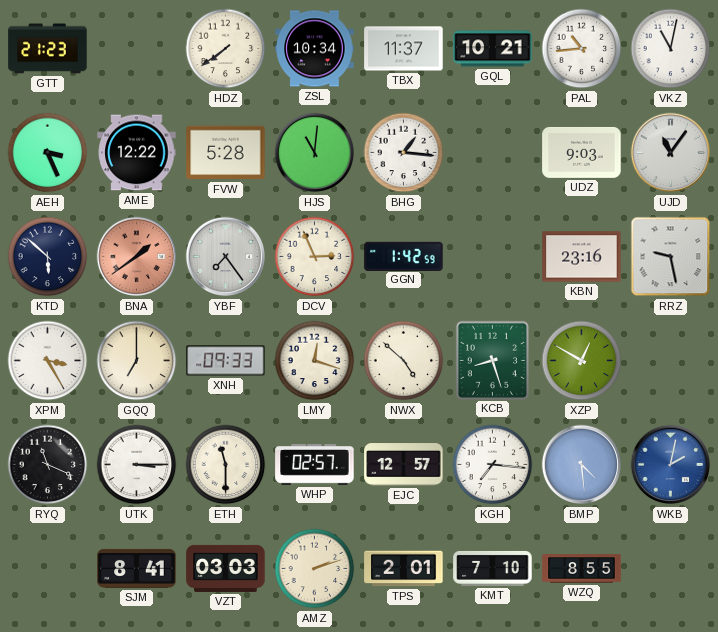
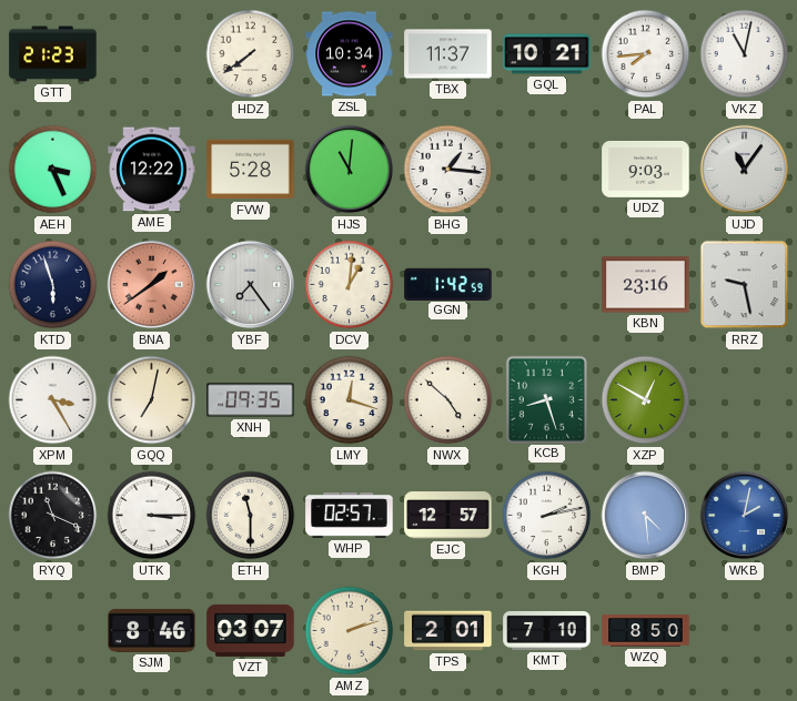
PAL: 10:44 -> 7:44 (646, 54)
KTD: 5:52 -> 5:57 (53, 285)
DCV: 2:56 -> 1:01 (350, 285)
GQQ: 7:00 -> 7:02 (152, 400)
XNH: 09:33 -> 09:35 (251, 400)
KGH: 7:16 -> 2:13 (547, 516)
SJM: 8:41 -> 8:46 (152, 630)
VZT: 03:03 -> 03:07 (251, 630)
WZQ: 8:55 -> 8:50 (646, 631)
